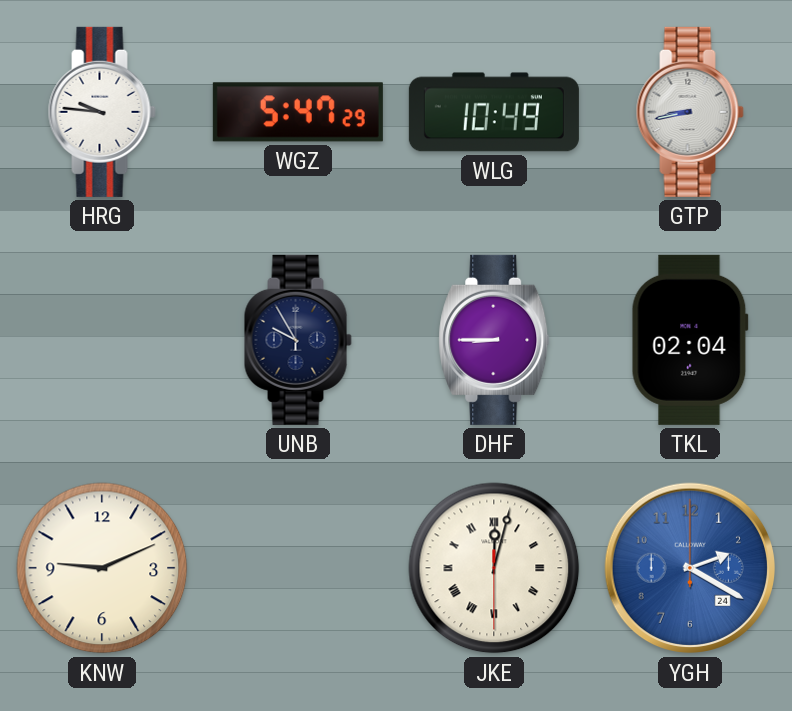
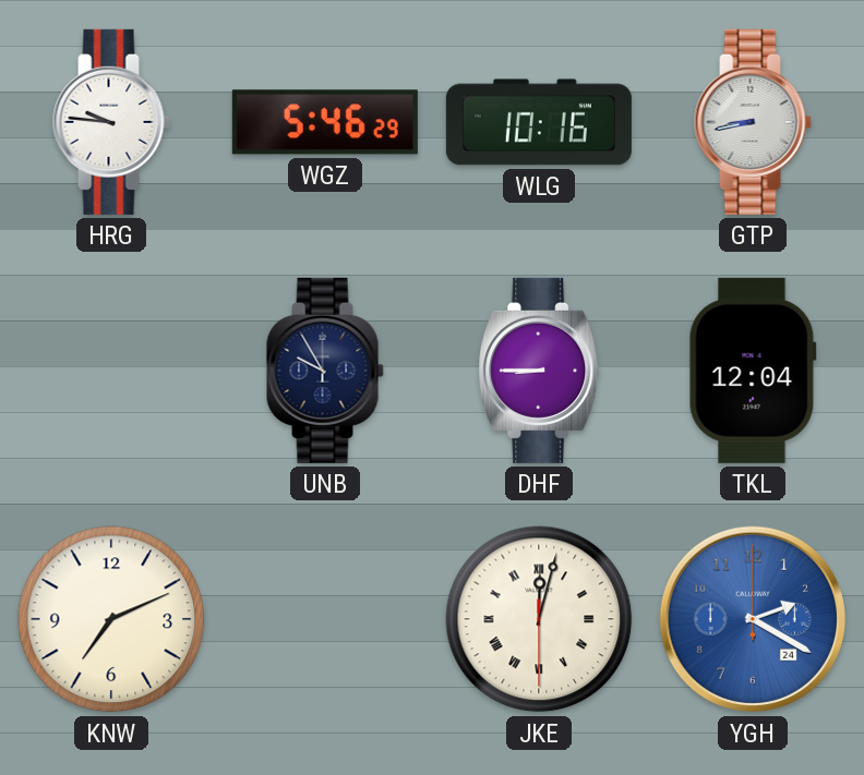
WGZ: 5:47 -> 5:46 (325, 122)
WLG: 10:49 -> 10:16 (539, 122)
TKL: 02:04 -> 12:04 (753, 371)
KNW: 9:11 -> 7:11 (111, 619)
